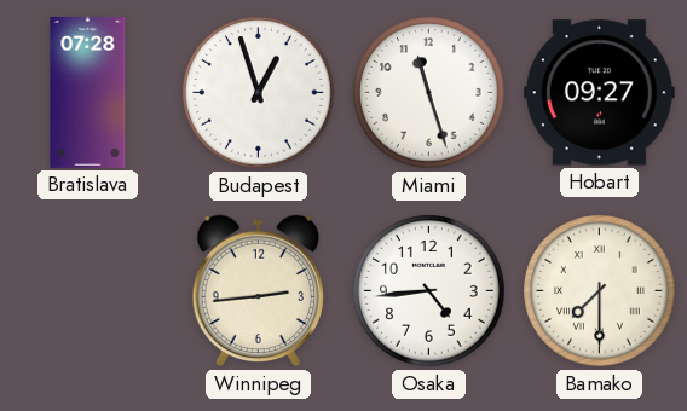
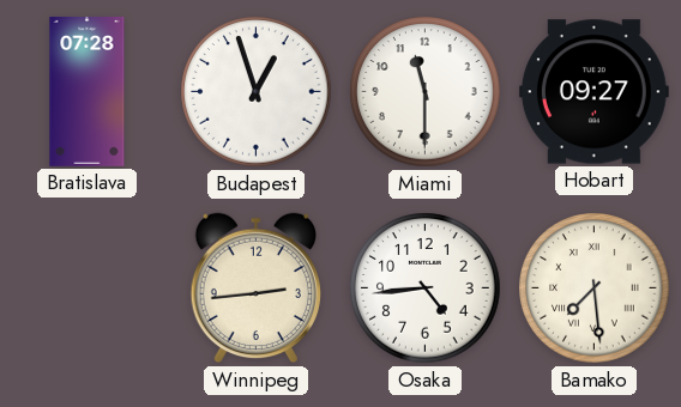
Miami: 11:27 -> 11:30 (426, 92)
Bamako: 7:30 -> 7:29 (595, 288)
